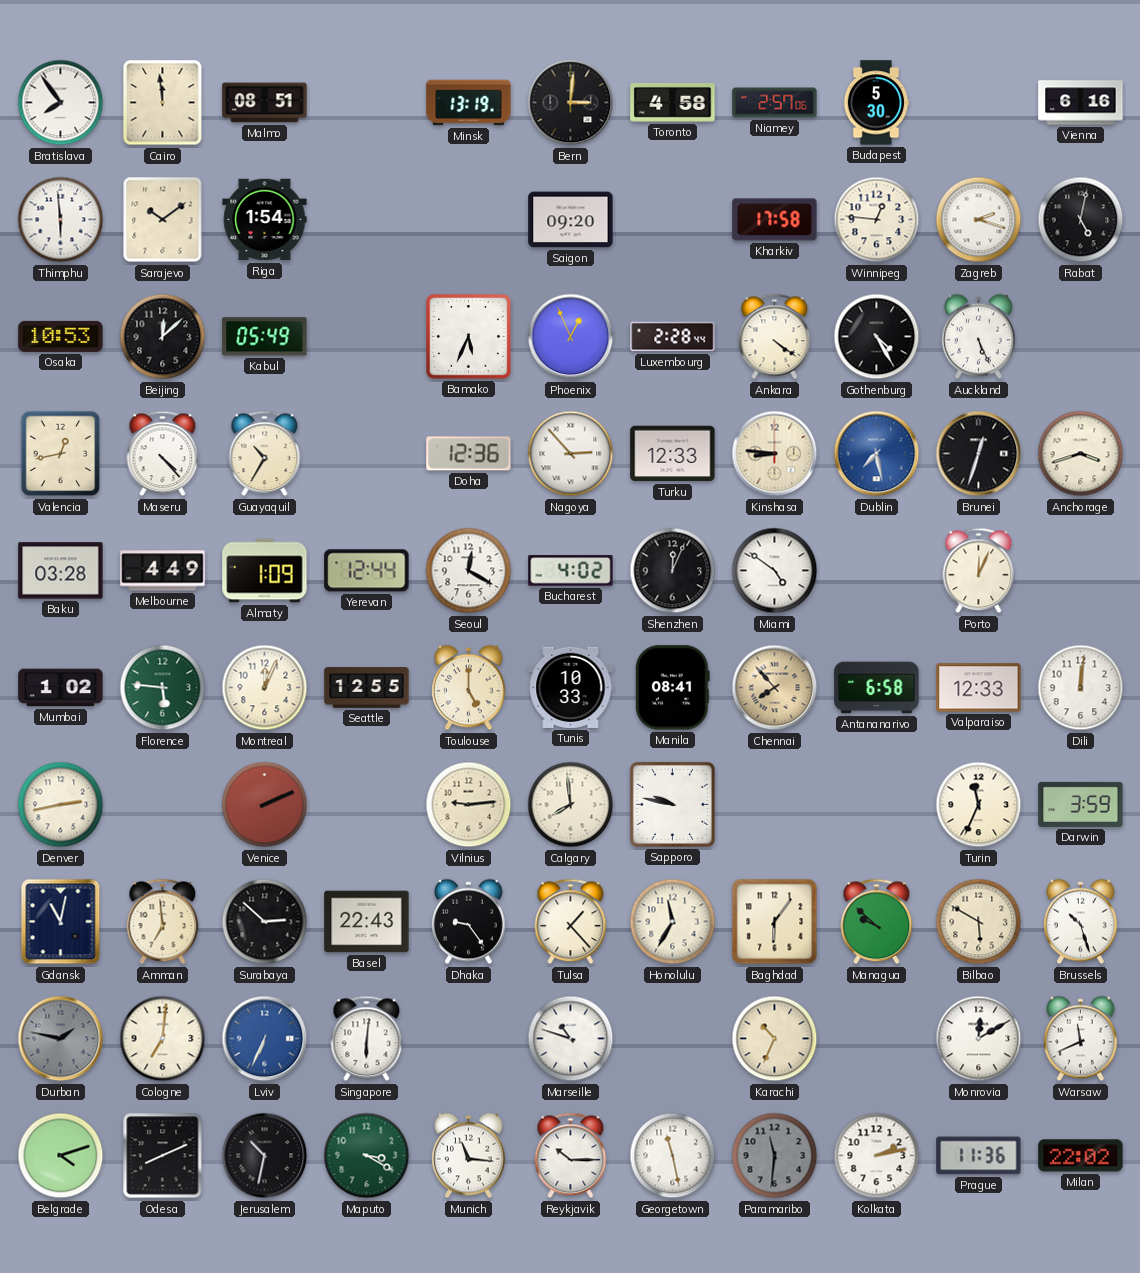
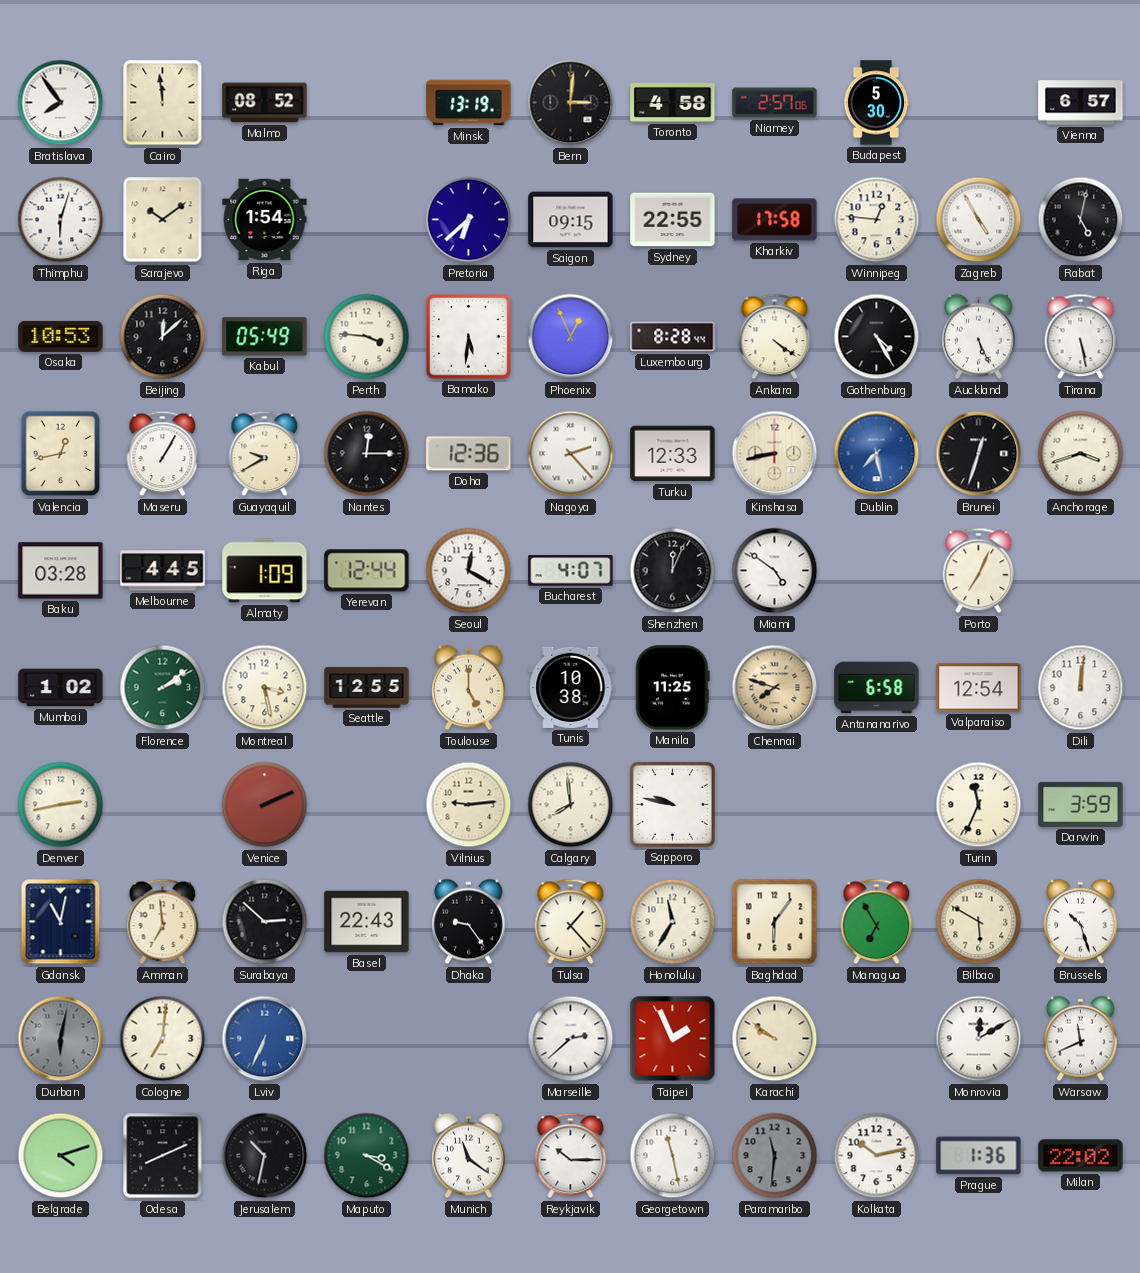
Malmo: 08:51 -> 08:52 (265, 103)
Vienna: 6:16 -> 6:57 (1081, 103)
Thimphu: 5:59 -> 6:03 (61, 220)
Pretoria: none -> 6:38 (469, 220)
Saigon: 09:20 -> 09:15 (571, 220)
Sydney: none -> 22:55 (673, 220)
Zagreb: 2:18 -> 4:55 (979, 220)
Perth: none -> 3:46 (367, 337)
Bamako: 5:34 -> 5:31 (469, 337)
Luxembourg: 2:28 -> 8:28 (673, 337)
Tirana: none -> 5:28 (1081, 337)
Maseru: 4:23 -> 1:05 (163, 454)
Guayaquil: 10:35 -> 9:40 (265, 454)
Nantes: none -> 12:15 (367, 454)
Nagoya: 2:53 -> 2:23 (571, 454)
Kinshasa: 8:46 -> 8:43 (775, 454)
Melbourne: 4:49 -> 4:45 (163, 571)
Bucharest: 4:02 -> 4:07 (571, 571)
Porto: 12:04 -> 7:04 (979, 571)
Florence: 5:46 -> 2:09 (163, 688)
Montreal: 12:04 -> 3:28 (265, 688)
Tunis: 10:33 -> 10:38 (571, 687)
Manila: 08:41 -> 11:25 (673, 688)
Chennai: 7:53 -> 7:48 (775, 688)
Valparaiso: 12:33 -> 12:54 (979, 688)
Managua: 9:52 -> 6:55 (877, 922)
Durban: 1:47 -> 6:02 (61, 1039)
Singapore: 6:01 -> none (367, 1039)
Marseille: 10:48 -> 2:38 (571, 1039)
Taipei: none -> 1:56 (673, 1039)
Karachi: 10:34 -> 9:51 (775, 1039)
Munich: 11:16 -> 11:21 (469, 1156)
Kolkata: 2:13 -> 10:13 (877, 1156)
Prague: 11:36 -> 1:36 (979, 1156)
